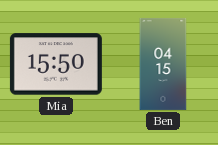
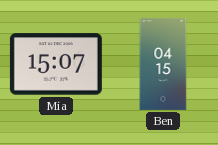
Mia: 15:50 -> 15:07 (56, 64)
